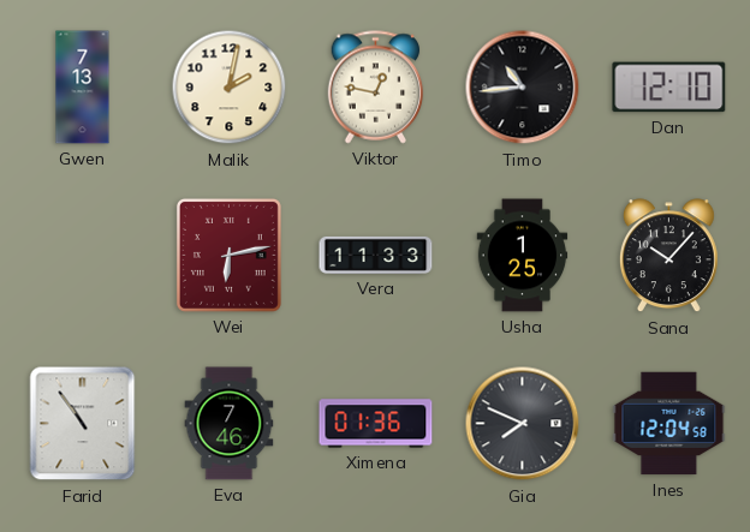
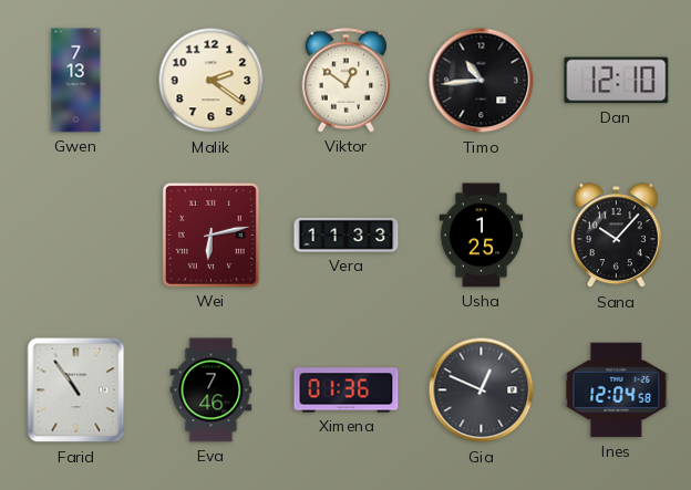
Malik: 2:02 -> 2:21 (212, 81)
Viktor: 12:47 -> 12:51 (347, 81)
Gia: 7:49 -> 12:49 (482, 390)
